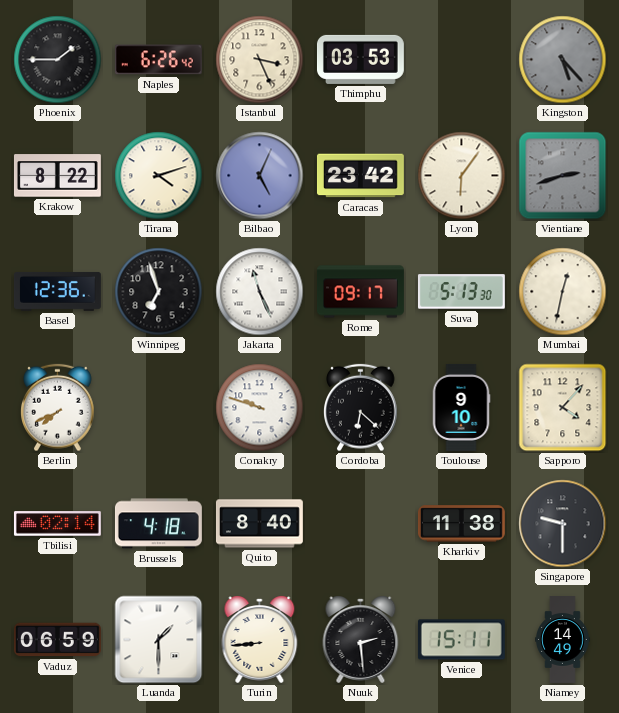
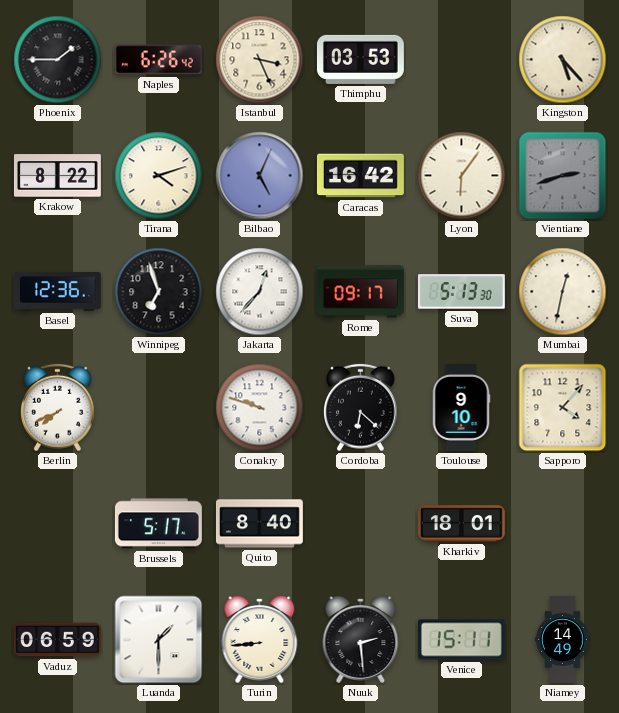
Kingston dial: grey -> cream (563, 60)
Caracas: 23:42 -> 16:42 (360, 176)
Jakarta: 11:26 -> 12:37 (260, 292)
Tbilisi: 02:14 -> none (57, 524)
Brussels: 4:18 -> 5:17 (158, 524)
Kharkiv: 11:38 -> 18:01 (461, 524)
Singapore: 9:30 -> none (563, 524)
